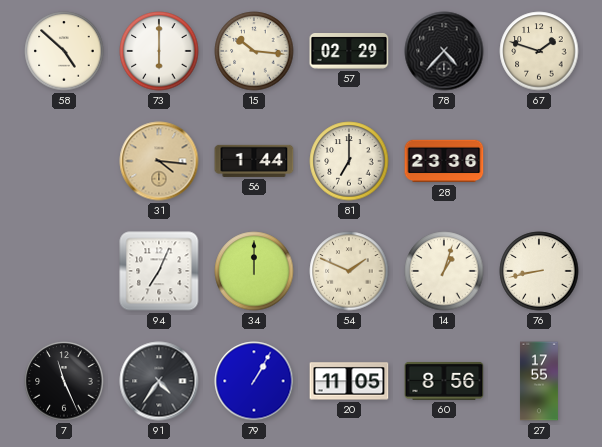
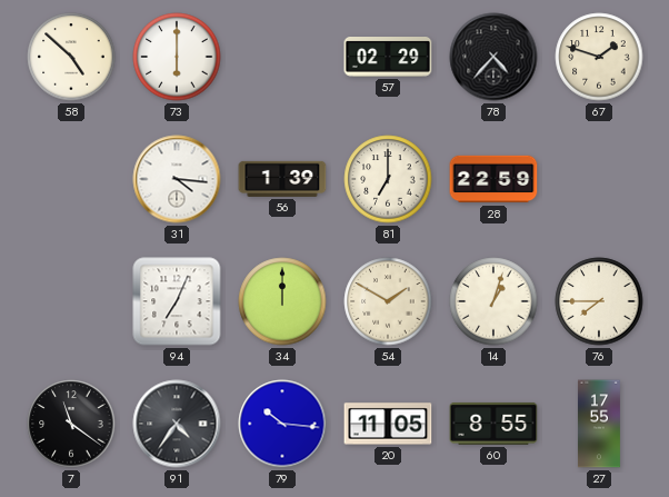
15: 10:16 -> none (254, 51)
31 dial: champagne -> white (177, 179)
56: 1:44 -> 1:39 (282, 179)
28: 23:36 -> 22:59 (493, 179)
54: 1:49 -> 1:50 (388, 301)
76: 8:43 -> 7:45 (599, 301)
7: 11:26 -> 11:21 (71, 424)
79: 1:05 -> 10:16 (282, 424)
60: 8:56 -> 8:55 (493, 424)
